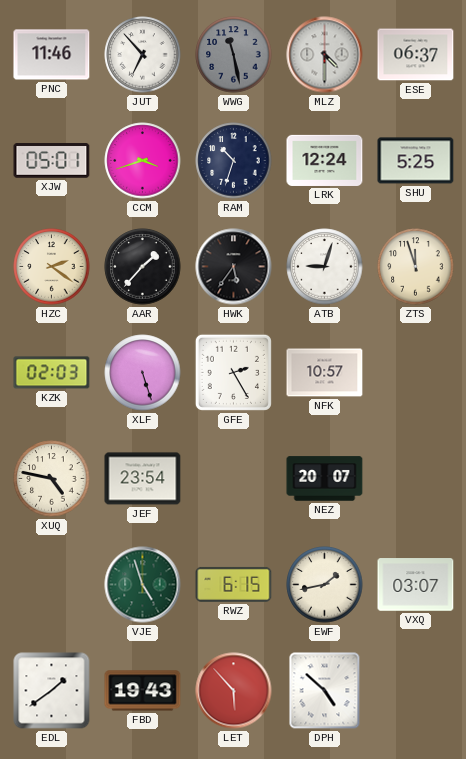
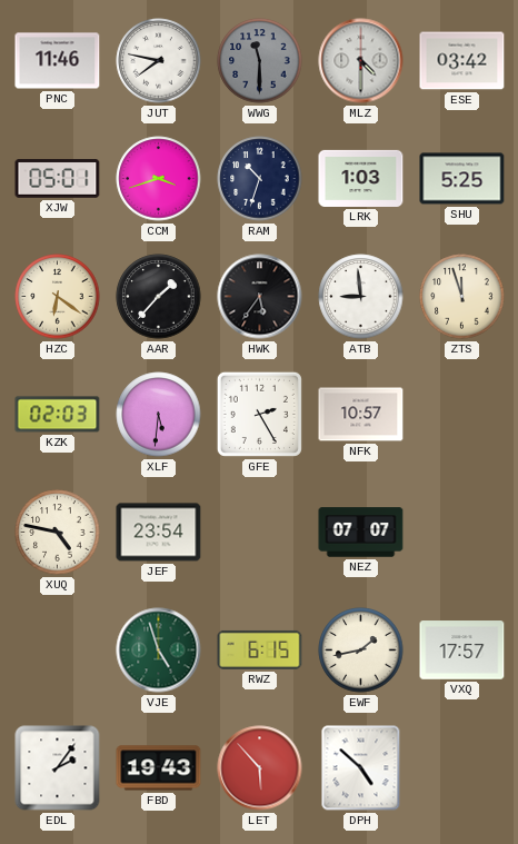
JUT: 6:53 -> 7:47 (159, 61)
WWG: 11:28 -> 11:30 (260, 61)
ESE: 06:37 -> 03:42 (462, 61)
LRK: 12:24 -> 1:03 (361, 178)
HZC: 2:21 -> 6:21 (58, 297)
ATB: 9:03 -> 8:59 (361, 297)
XLF: 5:27 -> 5:31 (159, 415)
NEZ: 20:07 -> 07:07 (361, 533)
VXQ: 03:07 -> 17:57 (462, 651)
EDL: 1:39 -> 2:06 (58, 768)
